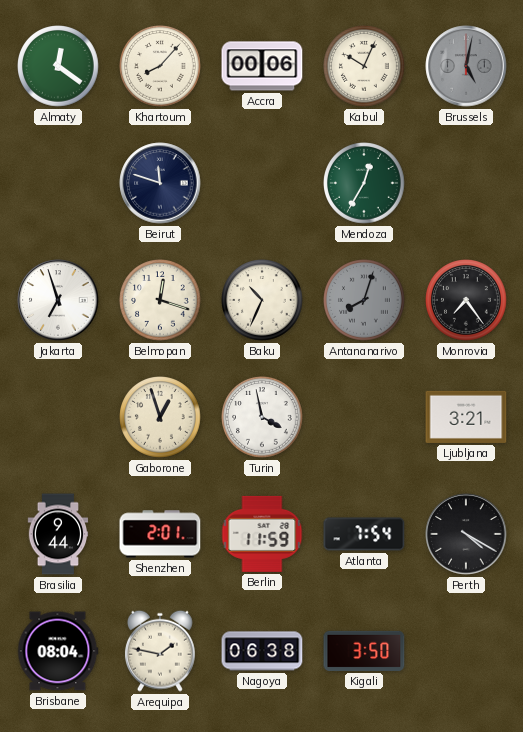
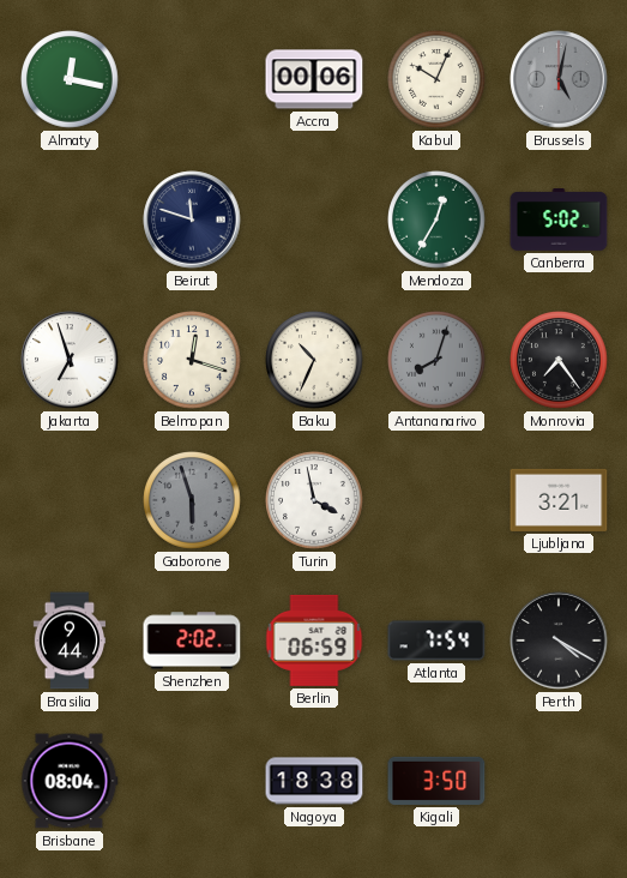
Almaty: 12:21 -> 12:17 (70, 79)
Khartoum: 8:07 -> none (160, 66)
Canberra: none -> 5:02 (559, 221)
Gaborone: 12:57 -> 5:57 (192, 500)
Gaborone dial: cream -> grey (192, 500)
Shenzhen: 2:01 -> 2:02 (192, 641)
Berlin: 11:59 -> 06:59 (314, 641)
Arequipa: 1:47 -> none (160, 651)
Nagoya: 06:38 -> 18:38 (314, 781)
